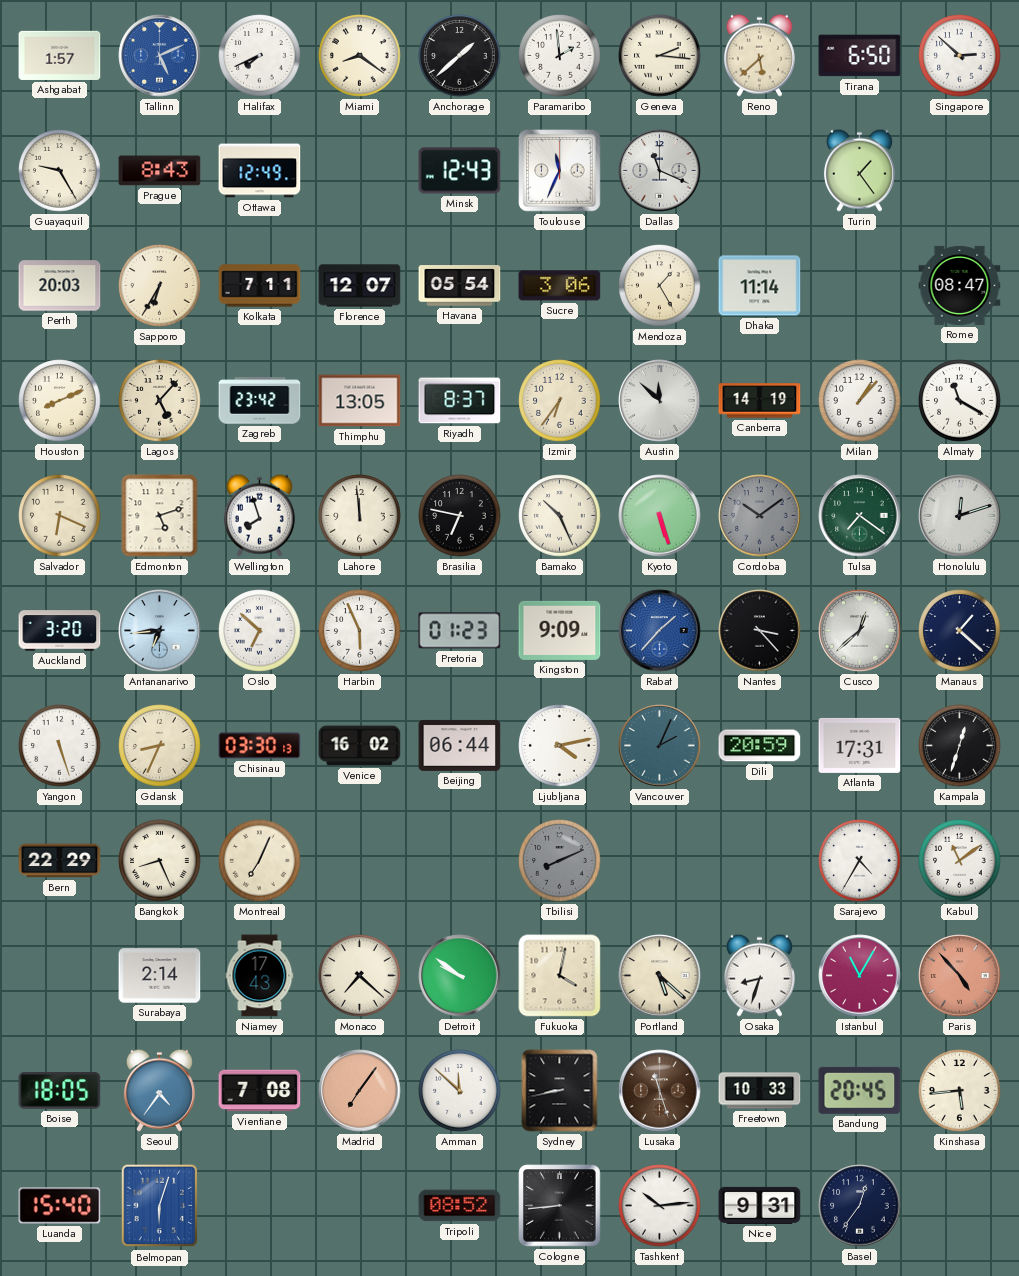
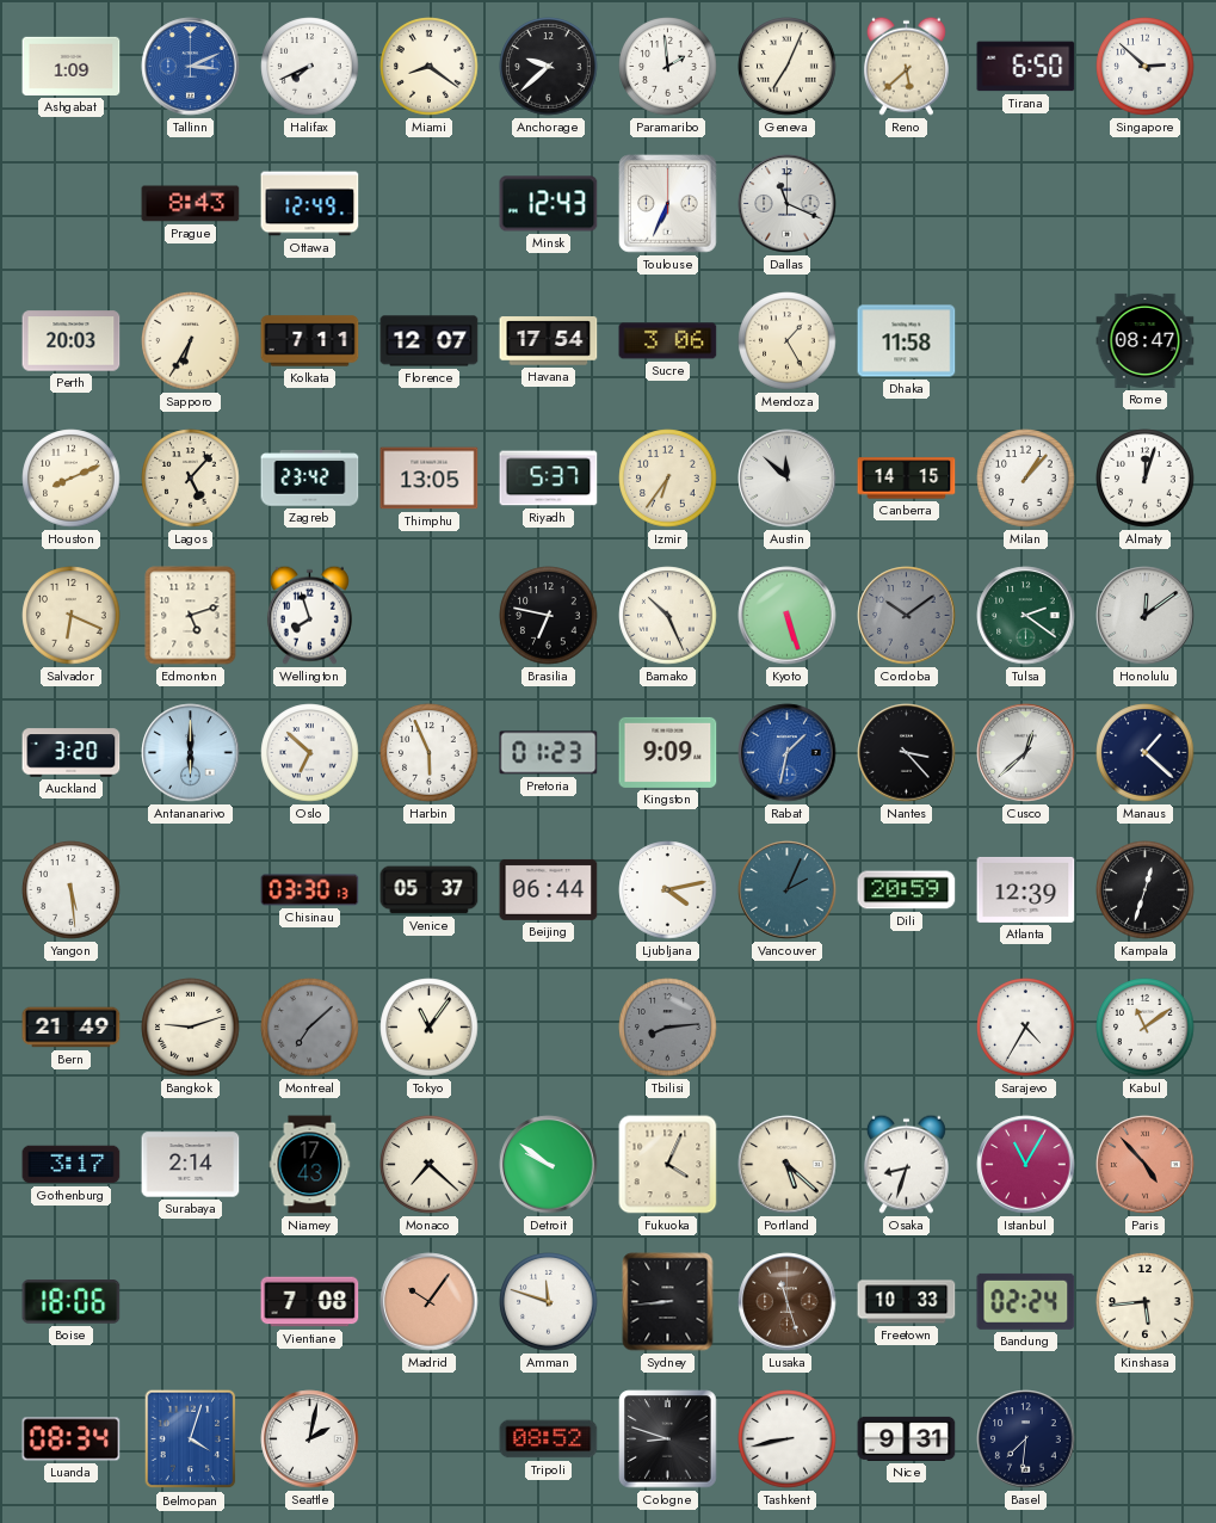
Ashgabat: 1:57 -> 1:09 (72, 66)
Tallinn: 5:11 -> 3:11 (191, 67)
Anchorage: 1:38 -> 9:38 (549, 67)
Geneva: 2:16 -> 7:04 (788, 67)
Guayaquil: 9:25 -> none (60, 171)
Toulouse: 11:34 -> 6:34 (668, 204)
Turin: 1:24 -> none (859, 170)
Havana: 05:54 -> 17:54 (549, 341)
Dhaka: 11:14 -> 11:58 (907, 341)
Riyadh: 8:37 -> 5:37 (549, 479)
Canberra: 14:19 -> 14:15 (907, 479)
Almaty: 11:20 -> 12:03 (1146, 479)
Lahore: 11:59 -> none (360, 516)
Tulsa: 7:21 -> 2:21 (1026, 616)
Honolulu: 12:12 -> 12:09 (1146, 616)
Antananarivo: 6:44 -> 6:00 (191, 753)
Rabat: 1:37 -> 1:32 (788, 753)
Yangon: 5:27 -> 5:29 (72, 890)
Gdansk: 8:34 -> none (160, 746)
Venice: 16:02 -> 05:37 (430, 890)
Atlanta: 17:31 -> 12:39 (1026, 889)
Bern: 22:29 -> 21:49 (72, 1028)
Bangkok: 8:26 -> 9:12 (191, 1028)
Montreal: 7:04 -> 7:08 (310, 1028)
Montreal dial: cream -> grey (310, 1028)
Tokyo: none -> 11:06 (430, 1028)
Tbilisi: 8:11 -> 8:14 (668, 1028)
Gothenburg: none -> 3:17 (72, 1165)
Fukuoka: 4:02 -> 4:04 (668, 1165)
Boise: 18:05 -> 18:06 (72, 1302)
Seoul: 4:36 -> none (159, 1090)
Madrid: 7:06 -> 10:06 (430, 1302)
Amman: 11:52 -> 11:48 (549, 1302)
Sydney: 8:43 -> 8:44 (668, 1302)
Bandung: 20:45 -> 02:24 (1026, 1301)
Luanda: 15:40 -> 08:34 (72, 1439)
Belmopan: 6:03 -> 4:03 (191, 1439)
Seattle: none -> 2:02 (310, 1439)
Cologne: 8:44 -> 8:48 (668, 1439)
Tashkent: 10:14 -> 8:43 (788, 1439)
Basel: 12:36 -> 7:31 (1026, 1439)
